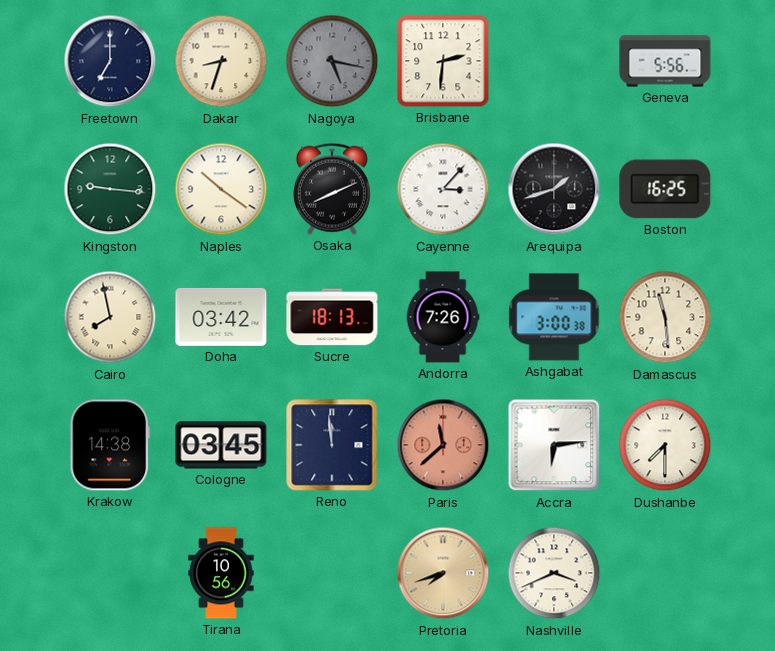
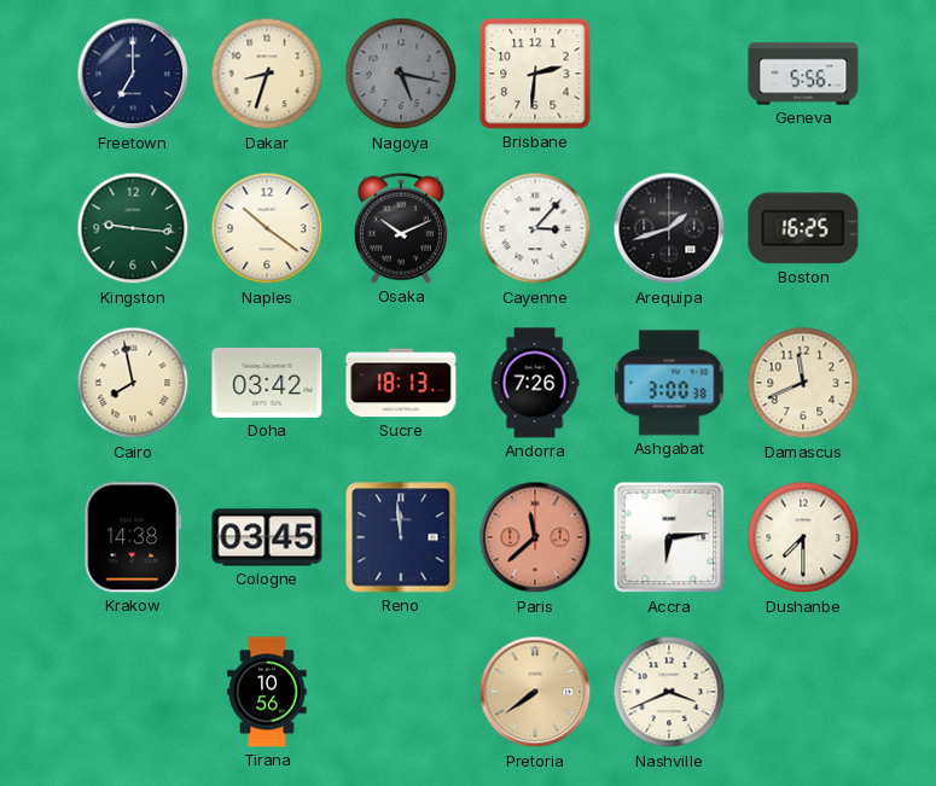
Osaka: 8:11 -> 10:11 (401, 228)
Damascus: 11:29 -> 11:41 (803, 383)
Pretoria: 7:42 -> 7:39 (535, 692)
